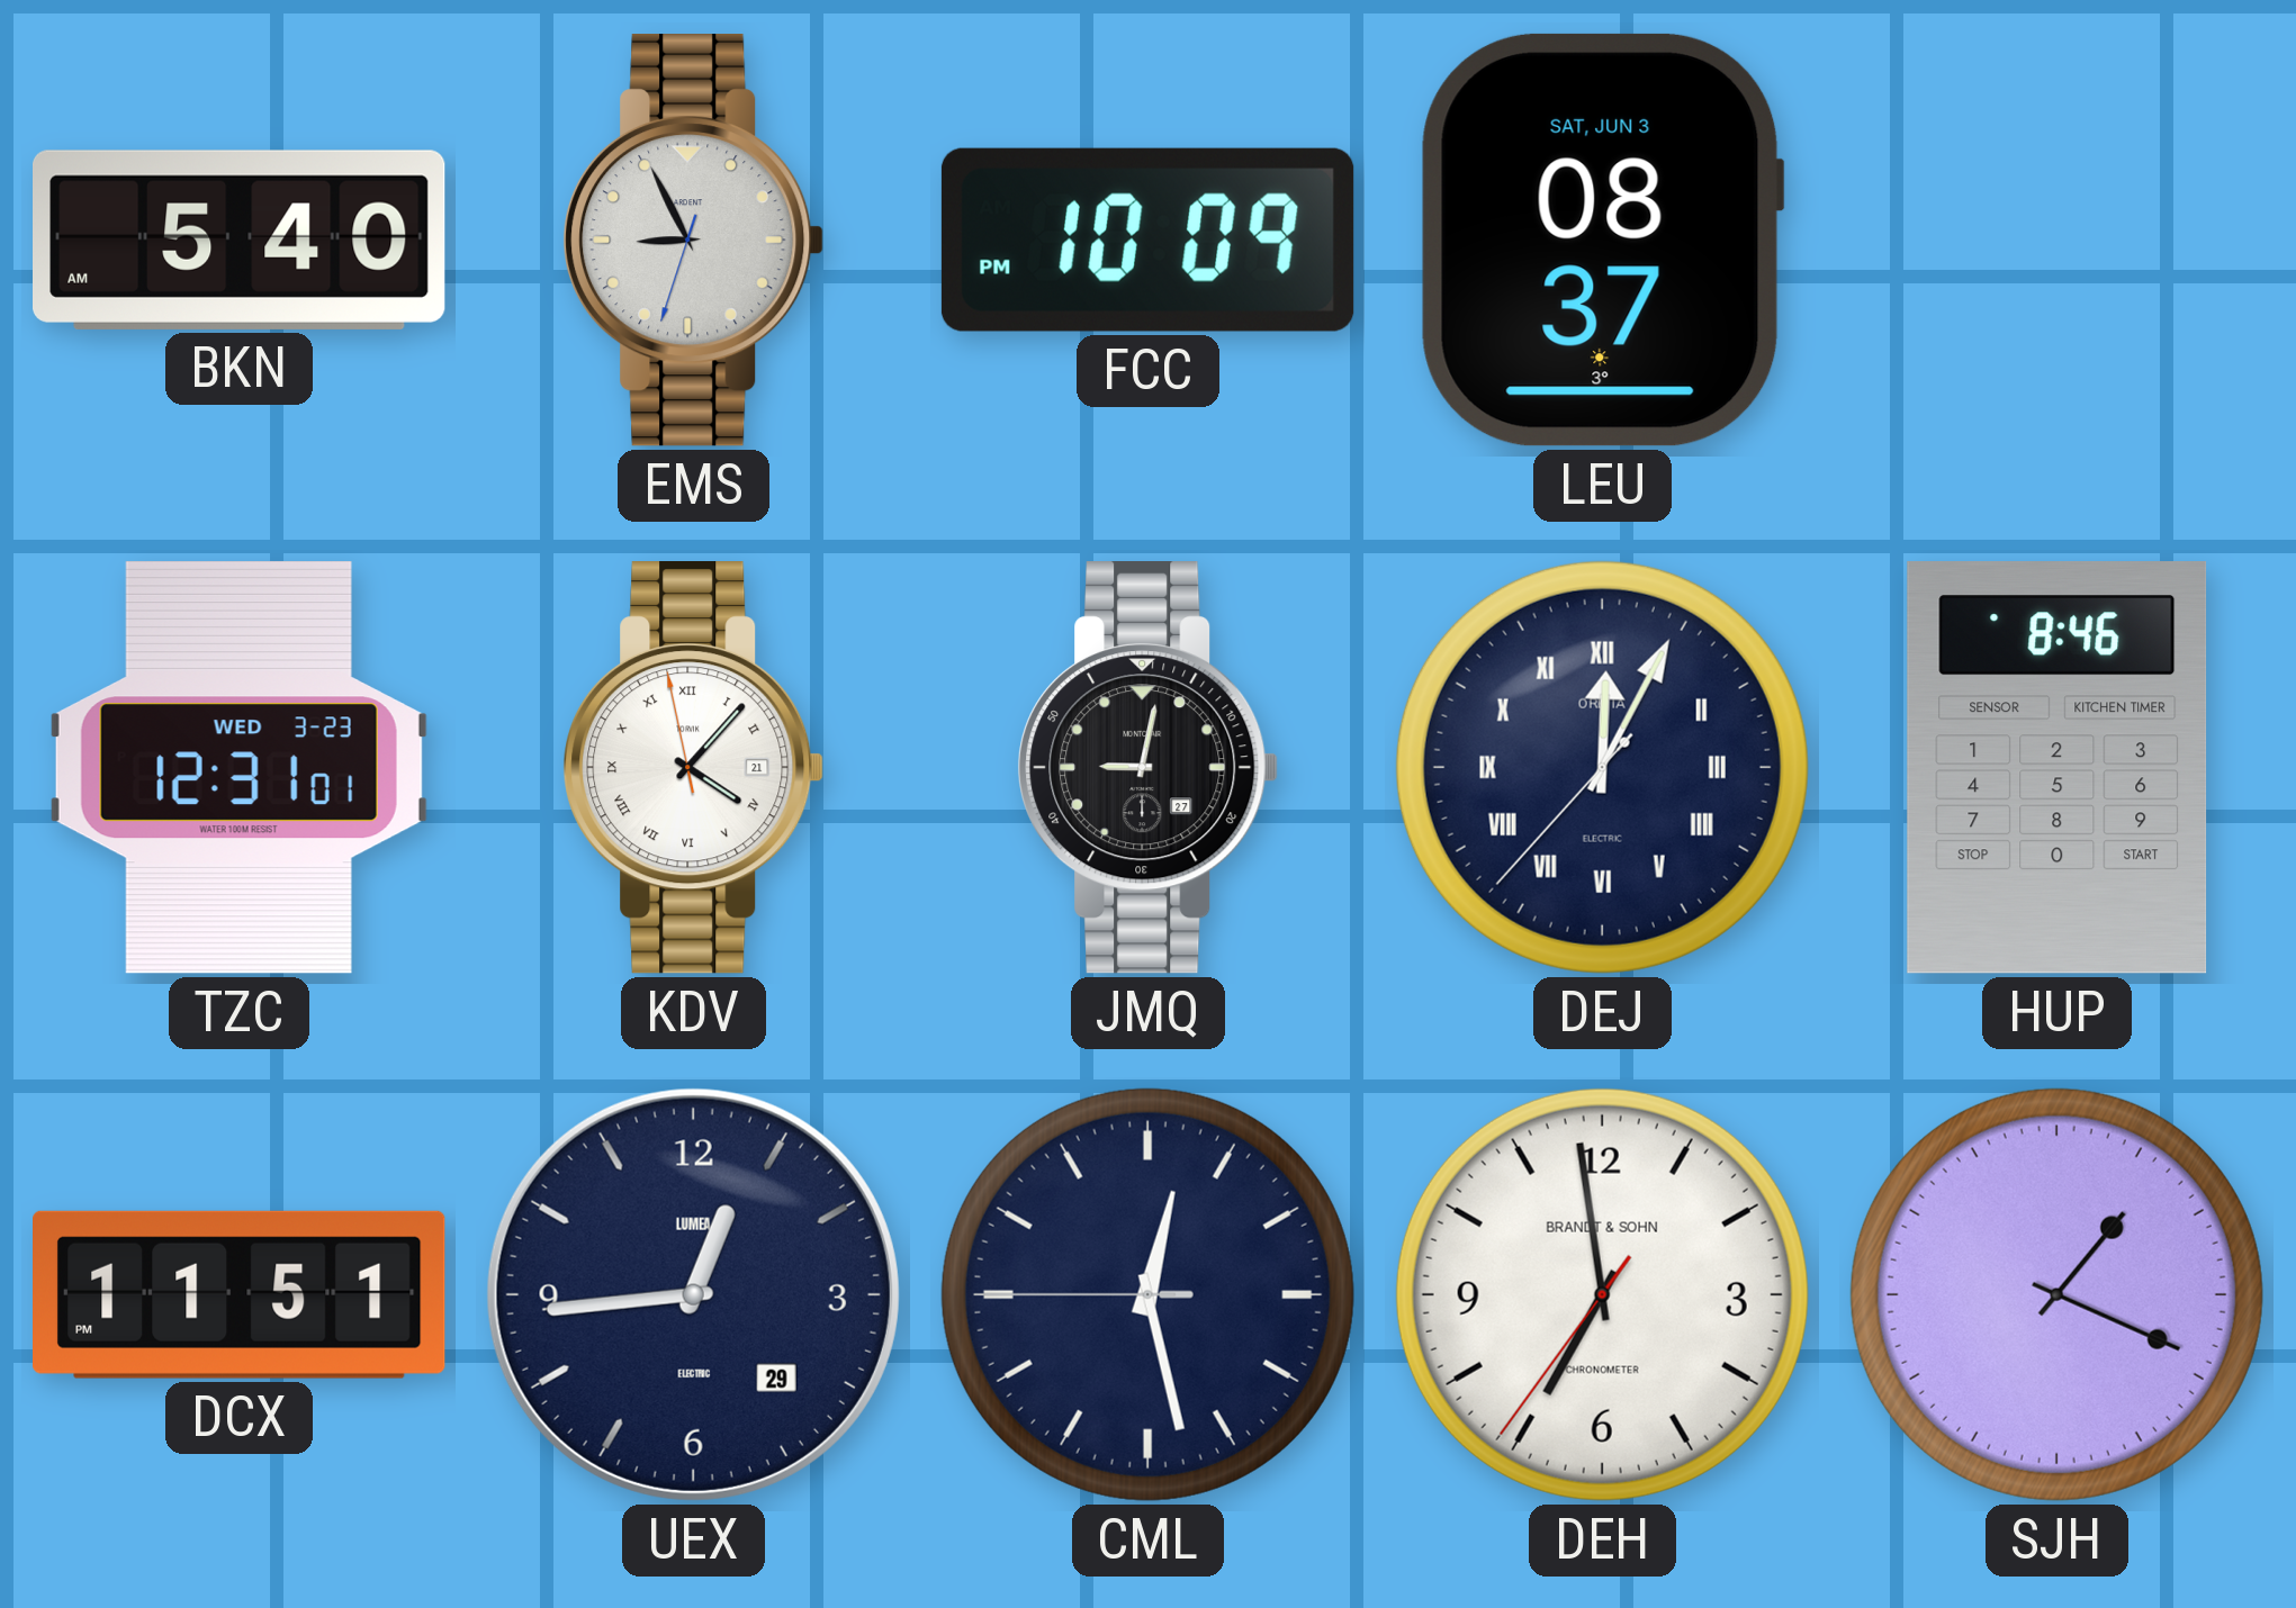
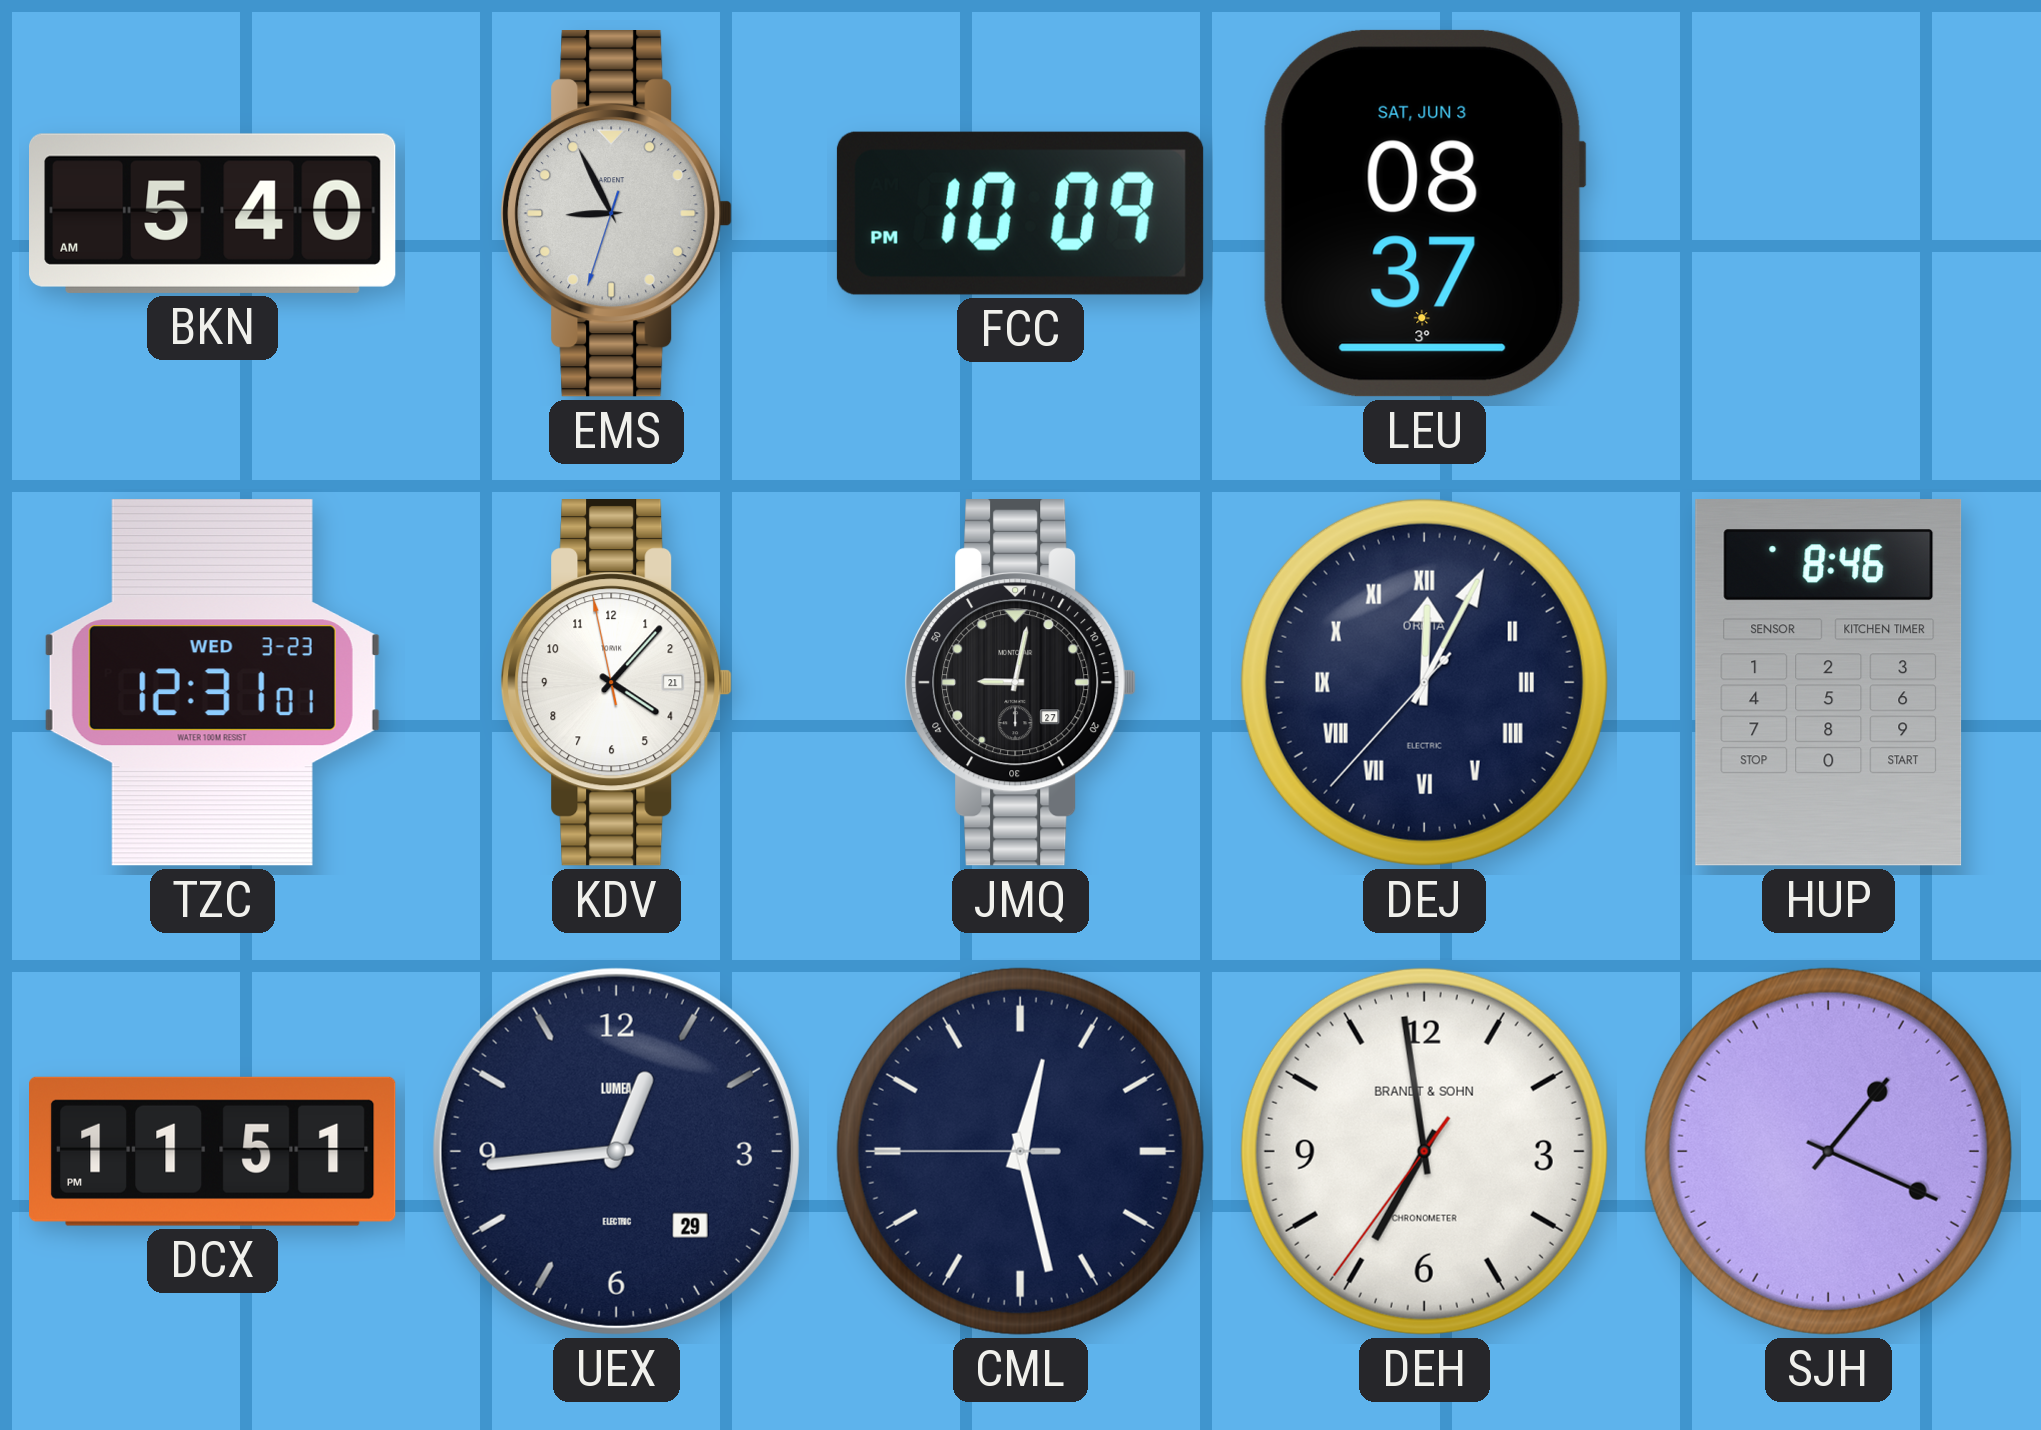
KDV numerals: Roman -> Arabic (617, 683)
